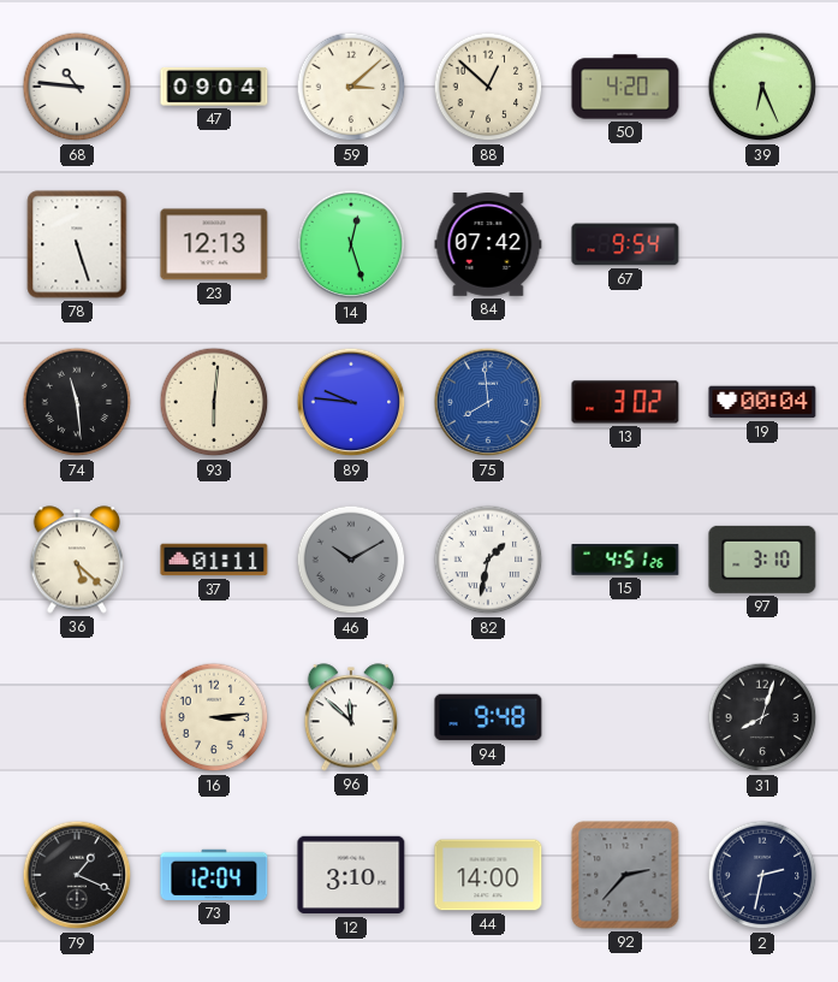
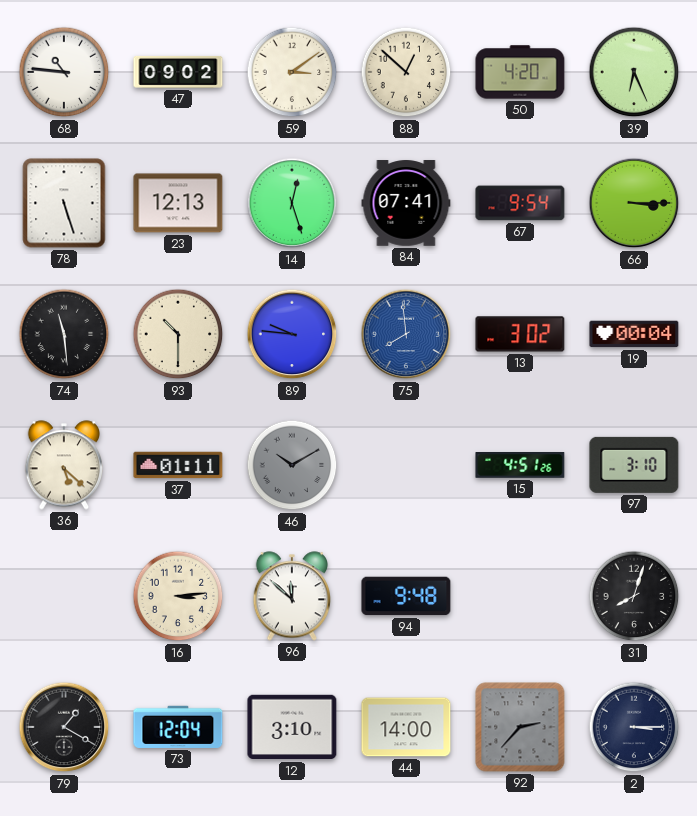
47: 09:04 -> 09:02 (178, 72)
59: 3:08 -> 3:09 (292, 72)
84: 07:42 -> 07:41 (406, 203)
66: none -> 3:15 (634, 203)
93: 6:01 -> 10:30 (178, 334)
82: 1:32 -> none (488, 560)
79: 1:19 -> 1:20 (64, 727)
2: 2:32 -> 3:15 (634, 727)
